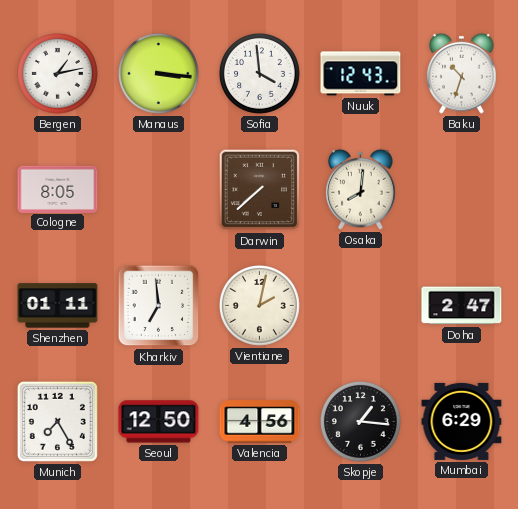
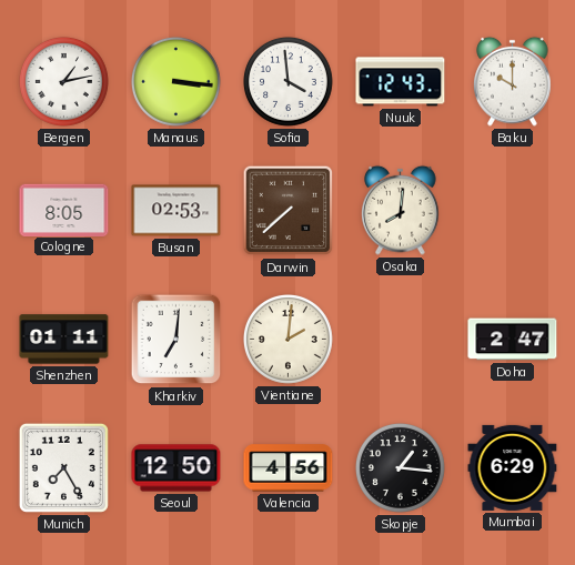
Baku: 10:33 -> 10:00 (513, 81)
Busan: none -> 02:53 (176, 211)
Kharkiv: 6:59 -> 7:01 (176, 340)
Vientiane: 2:02 -> 2:01 (289, 340)
